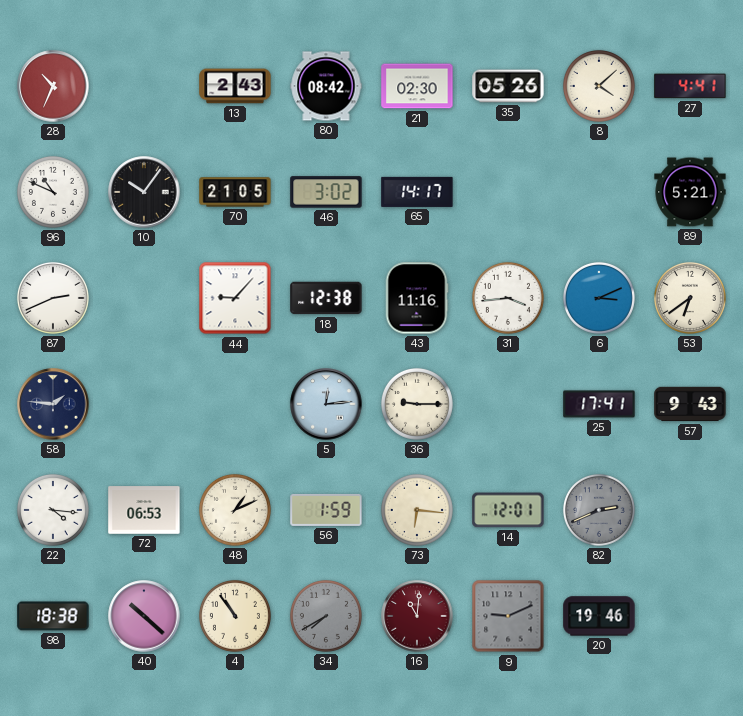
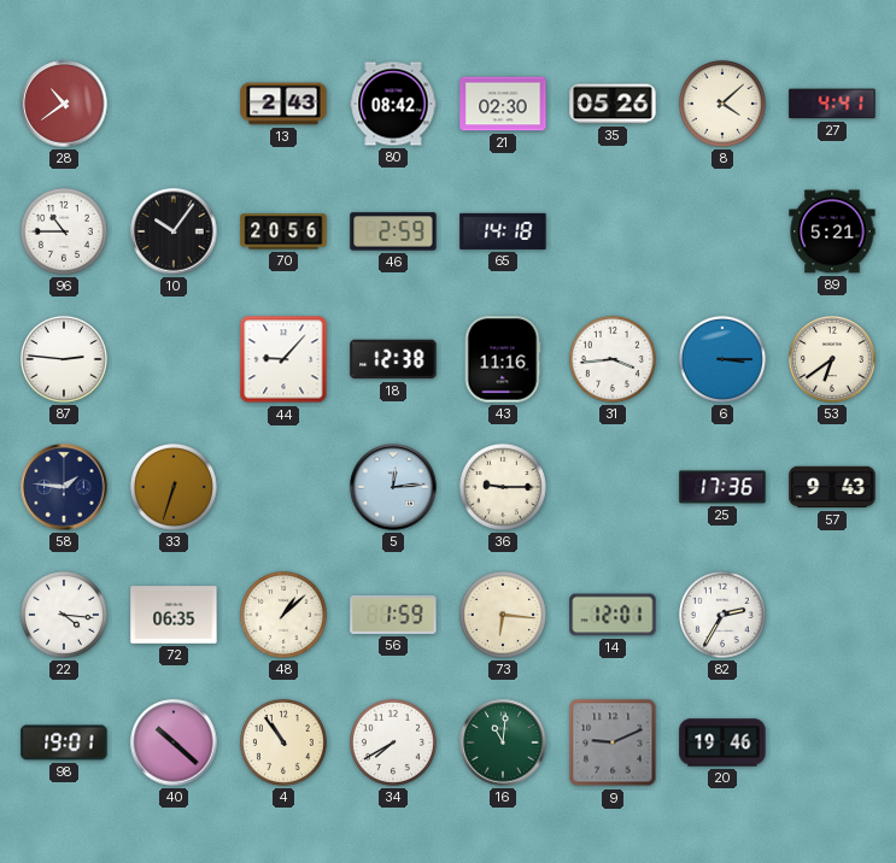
28: 10:34 -> 10:39 (64, 104)
96: 10:49 -> 10:45 (64, 231)
70: 21:05 -> 20:56 (283, 231)
46: 3:02 -> 2:59 (393, 231)
65: 14:17 -> 14:18 (503, 231)
87: 2:41 -> 2:46 (64, 359)
6: 3:11 -> 3:15 (722, 359)
33: none -> 6:33 (174, 487)
25: 17:41 -> 17:36 (722, 487)
72: 06:53 -> 06:35 (174, 615)
48: 1:11 -> 1:08 (283, 615)
82: 2:41 -> 2:35 (722, 615)
82 dial: grey -> white (722, 615)
98: 18:38 -> 19:01 (64, 742)
34 dial: grey -> white (393, 742)
16 dial: burgundy -> green (503, 742)
